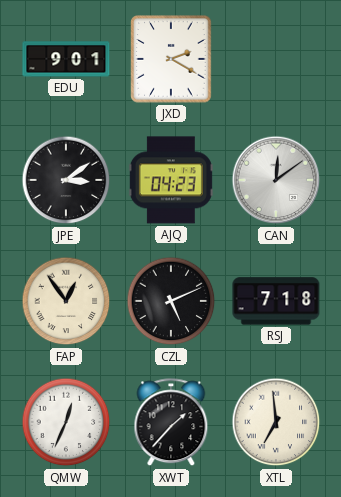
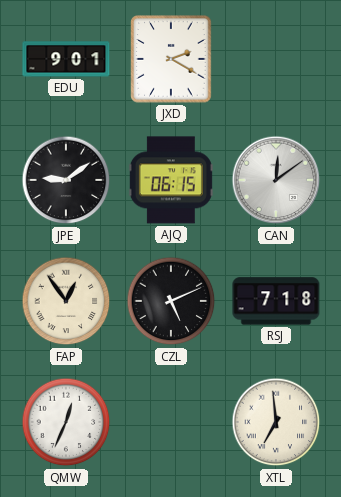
JPE: 3:09 -> 9:09 (66, 180)
AJQ: 04:23 -> 06:15 (171, 180)
XWT: 1:37 -> none (171, 423)
